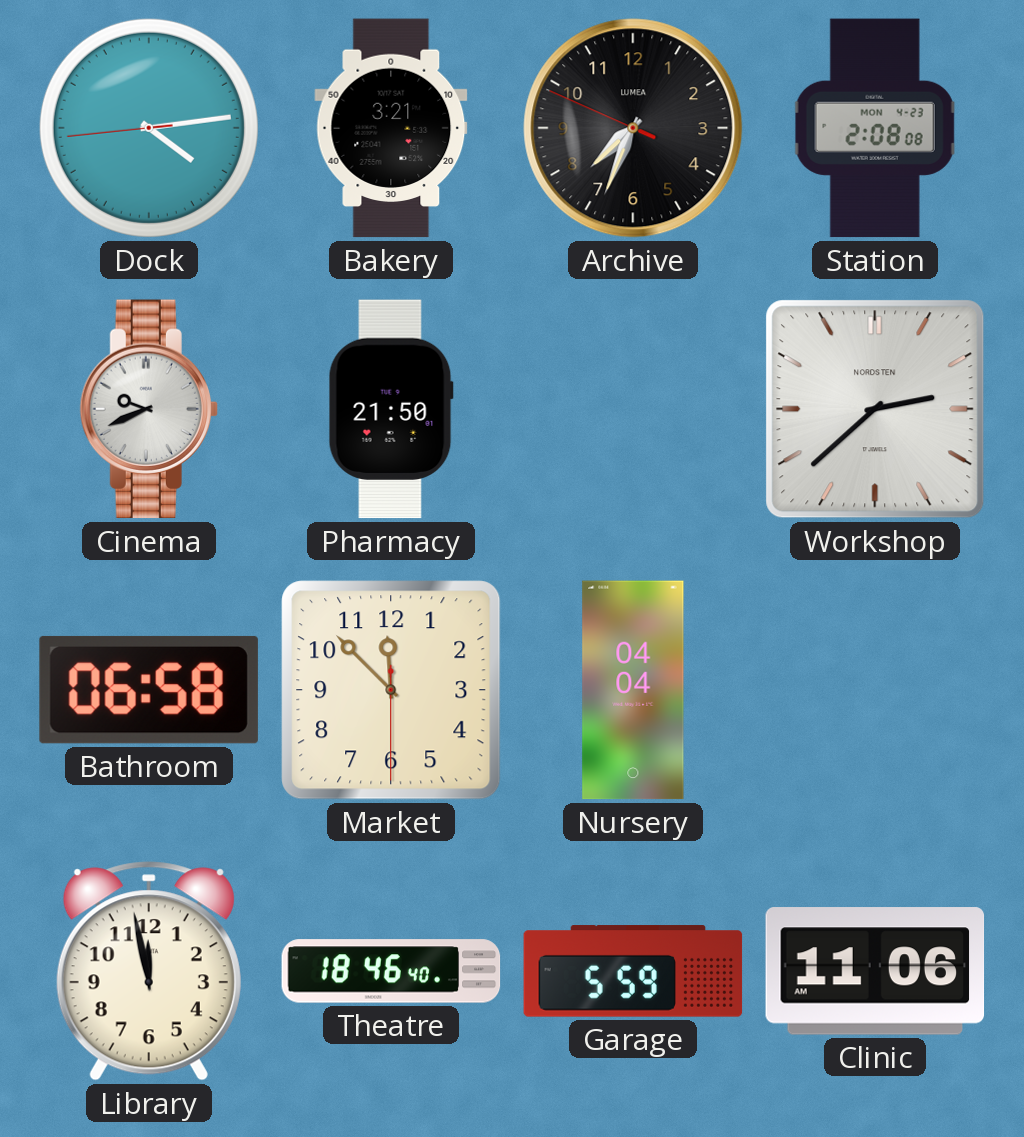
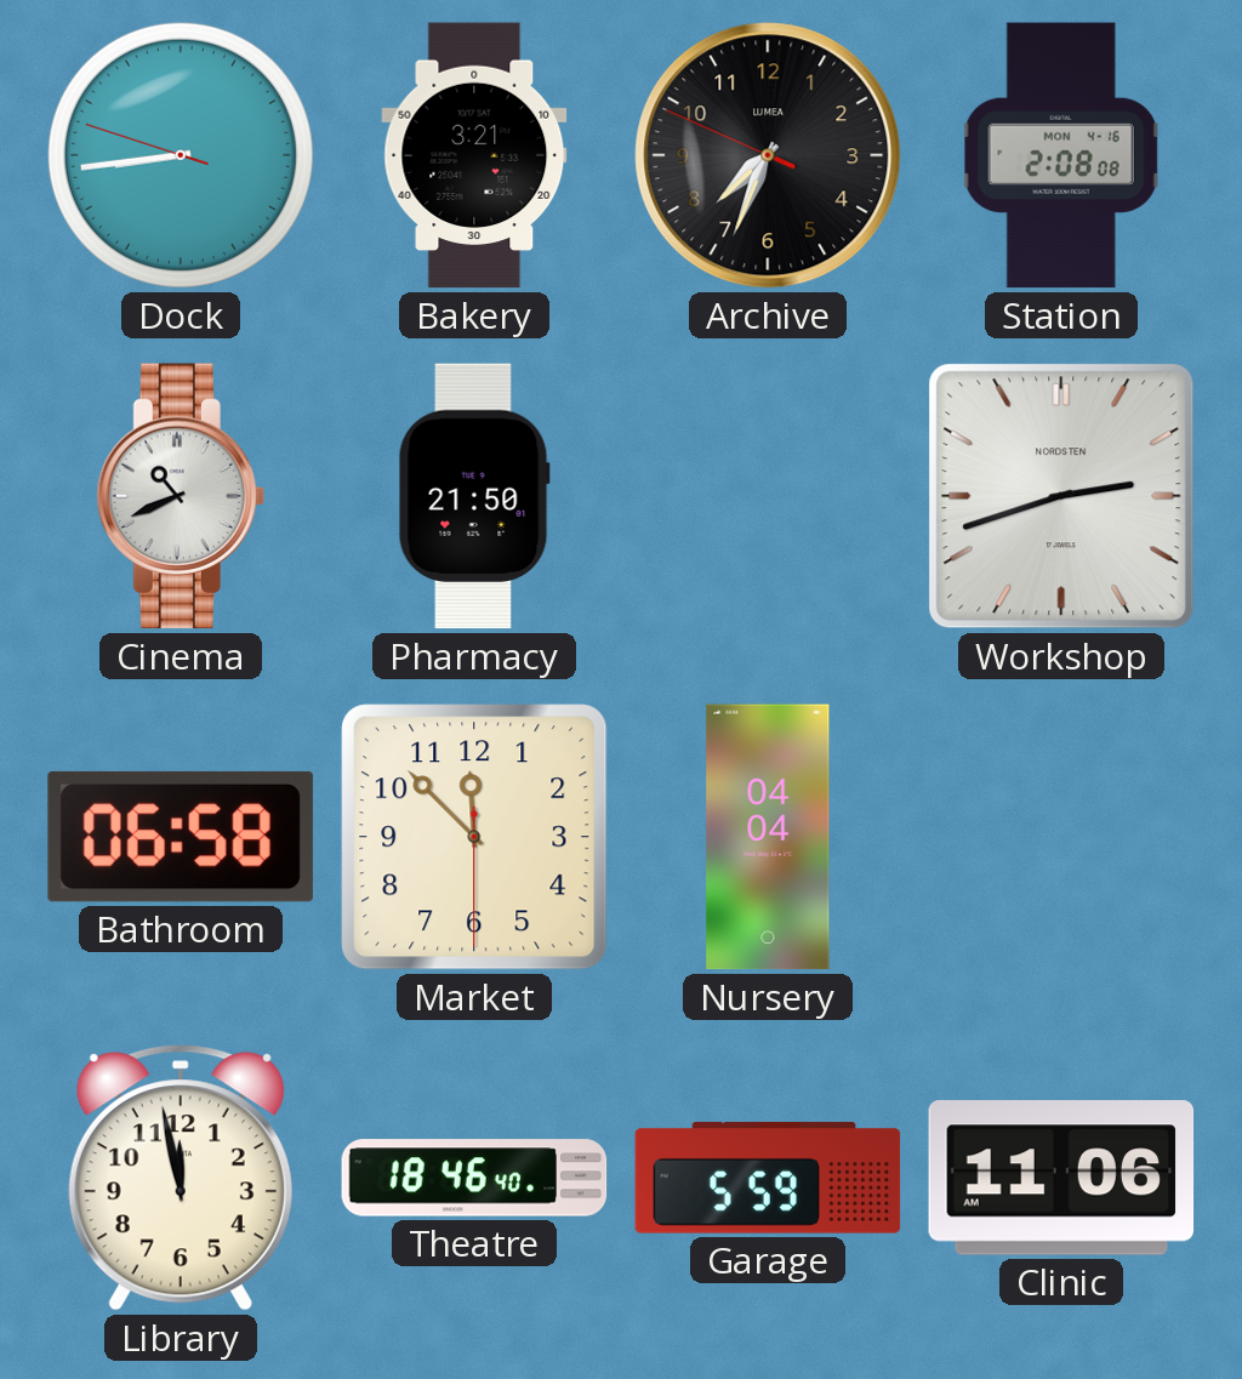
Dock: 4:13 -> 8:43 (181, 155)
Station date: MON 4-23 -> MON 4-16 (1061, 155)
Cinema: 9:41 -> 10:41 (181, 496)
Workshop: 2:38 -> 2:42 (1061, 496)
